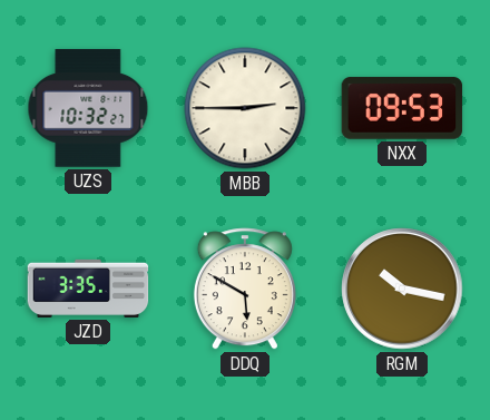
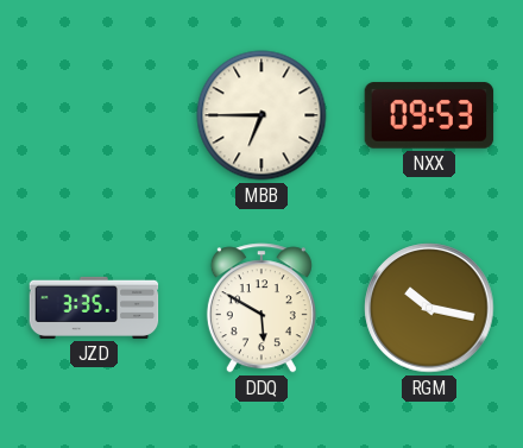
UZS: 10:32 -> none (88, 108)
MBB: 2:45 -> 6:45 (261, 115)
